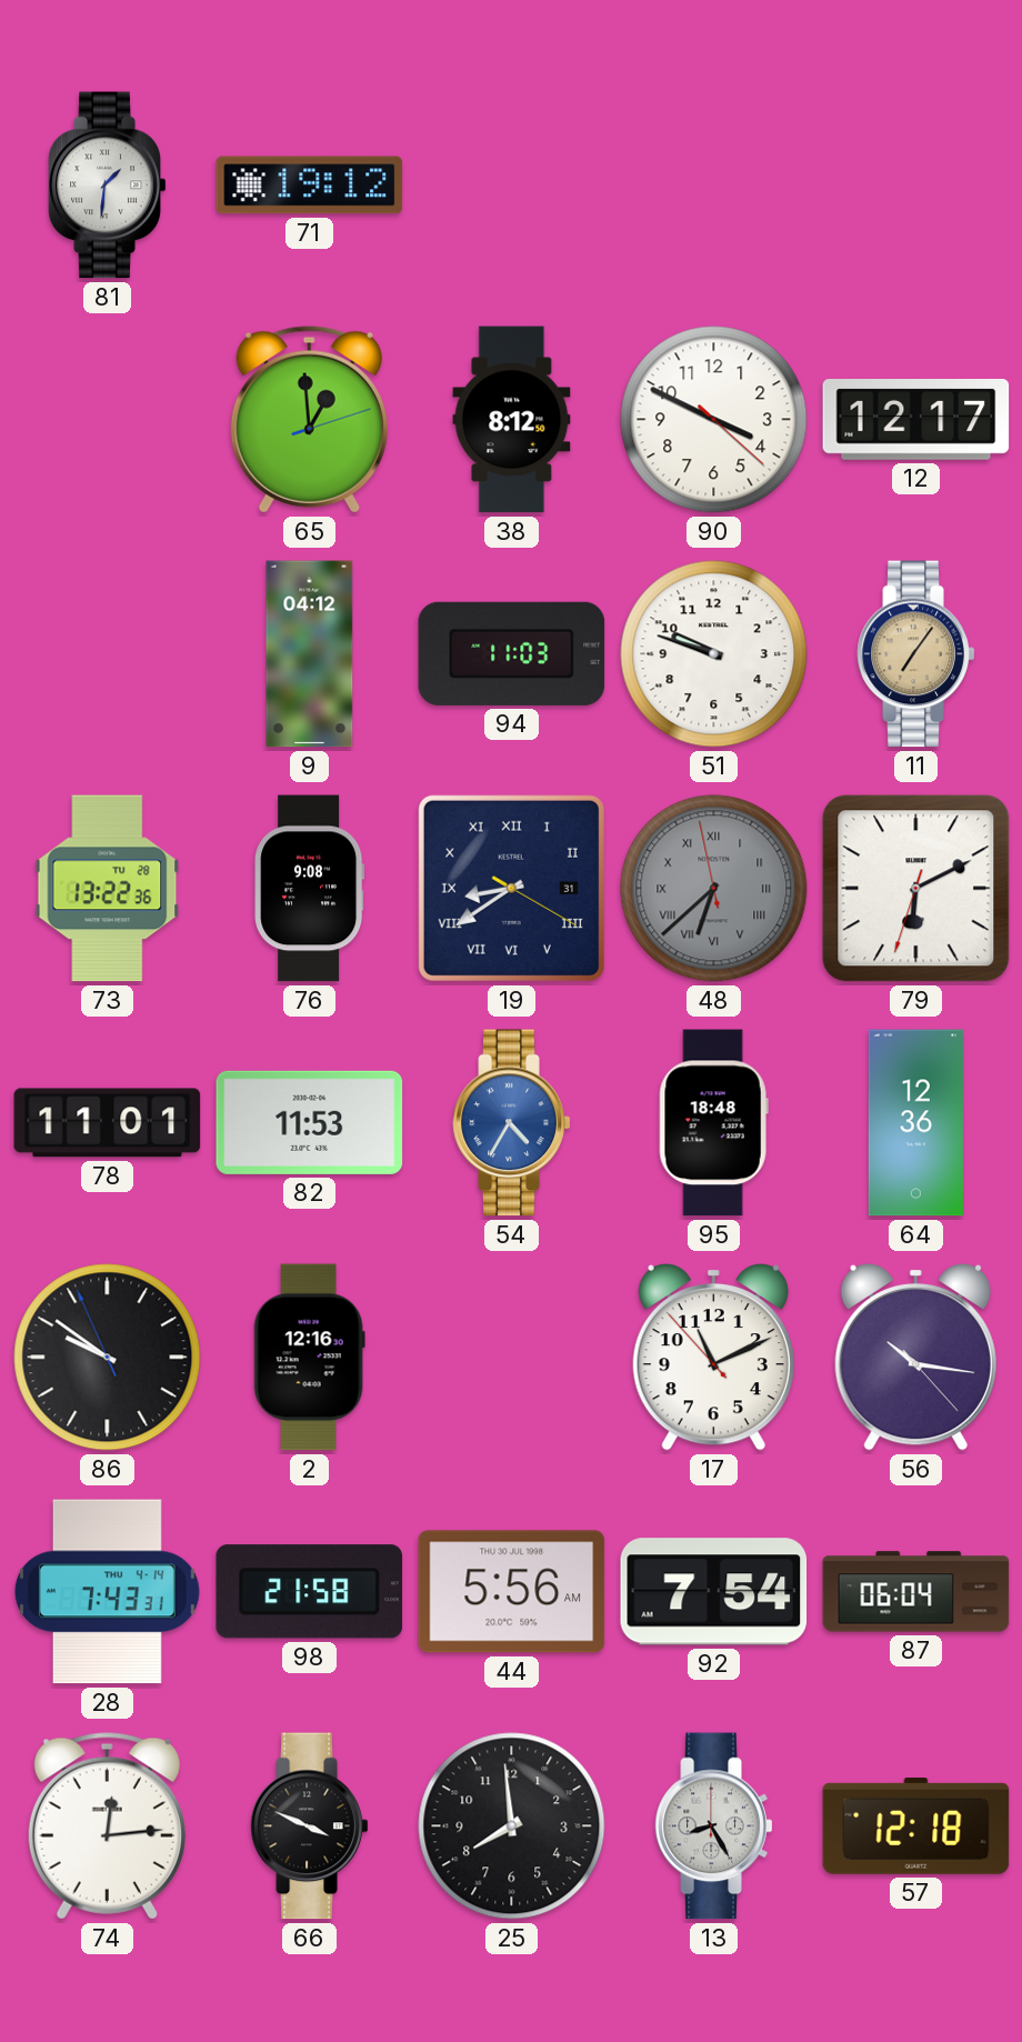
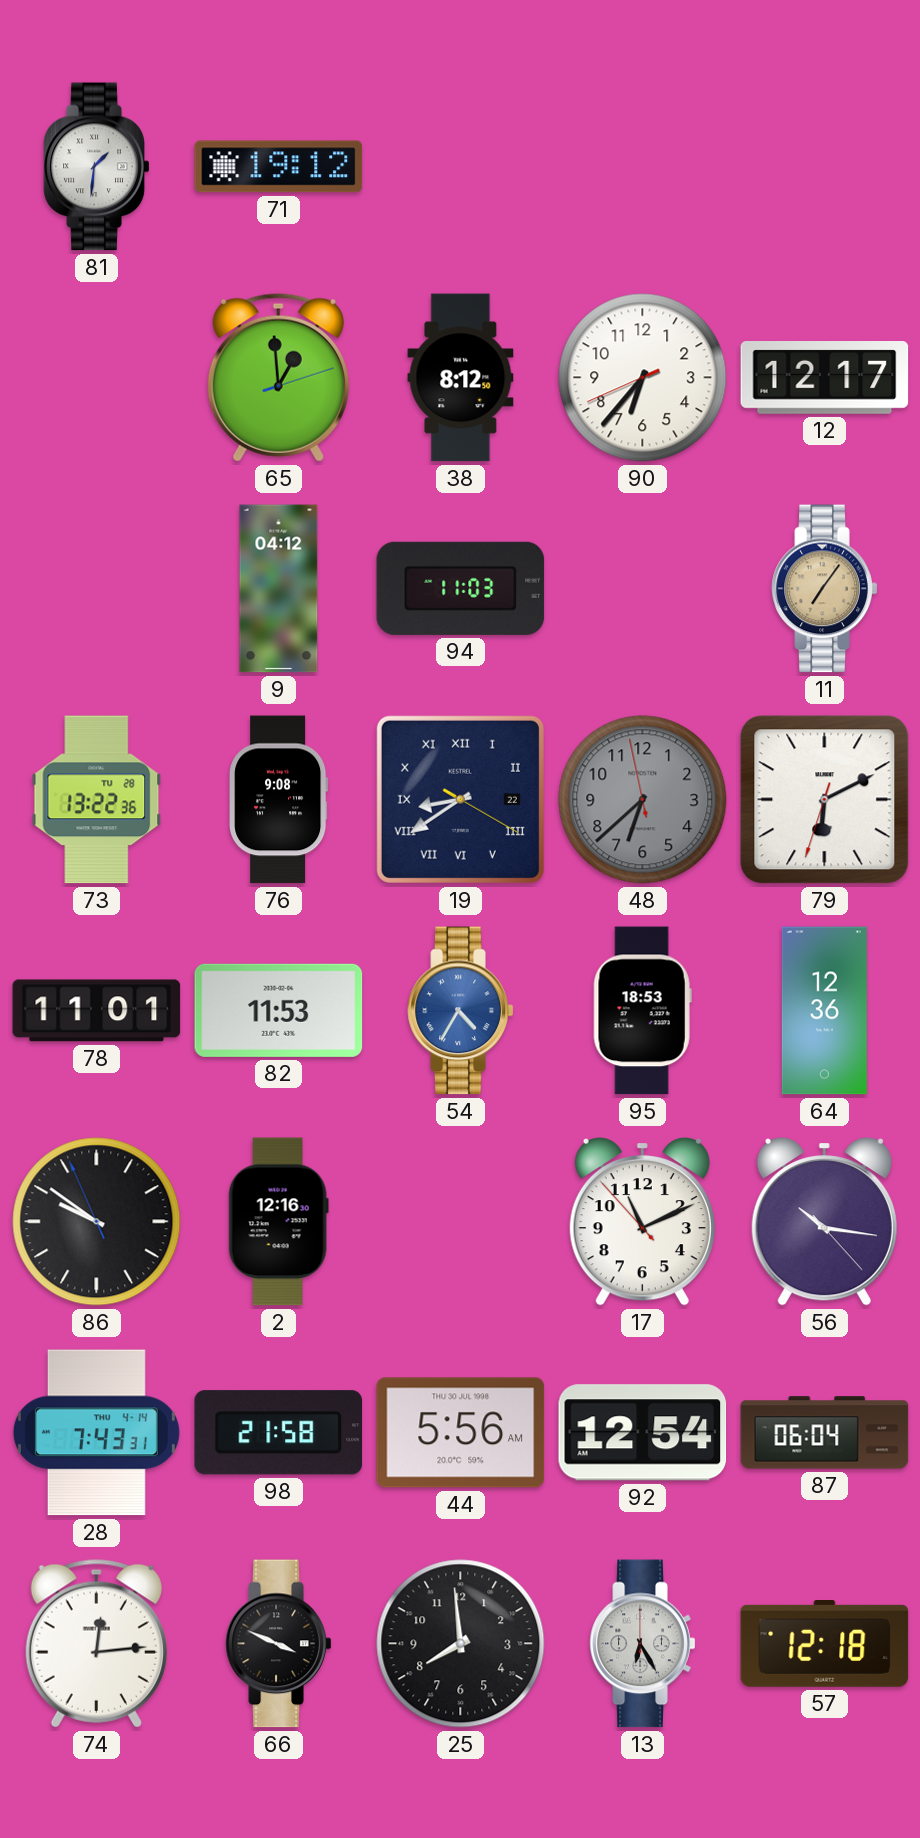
90: 3:49 -> 6:36 (643, 378)
51: 9:48 -> none (714, 654)
19 date: 31 -> 22 (460, 799)
48 numerals: Roman -> Arabic (643, 800)
95: 18:48 -> 18:53 (642, 1011)
92: 7:54 -> 12:54 (643, 1433)
13: 8:25 -> 6:25 (643, 1644)
